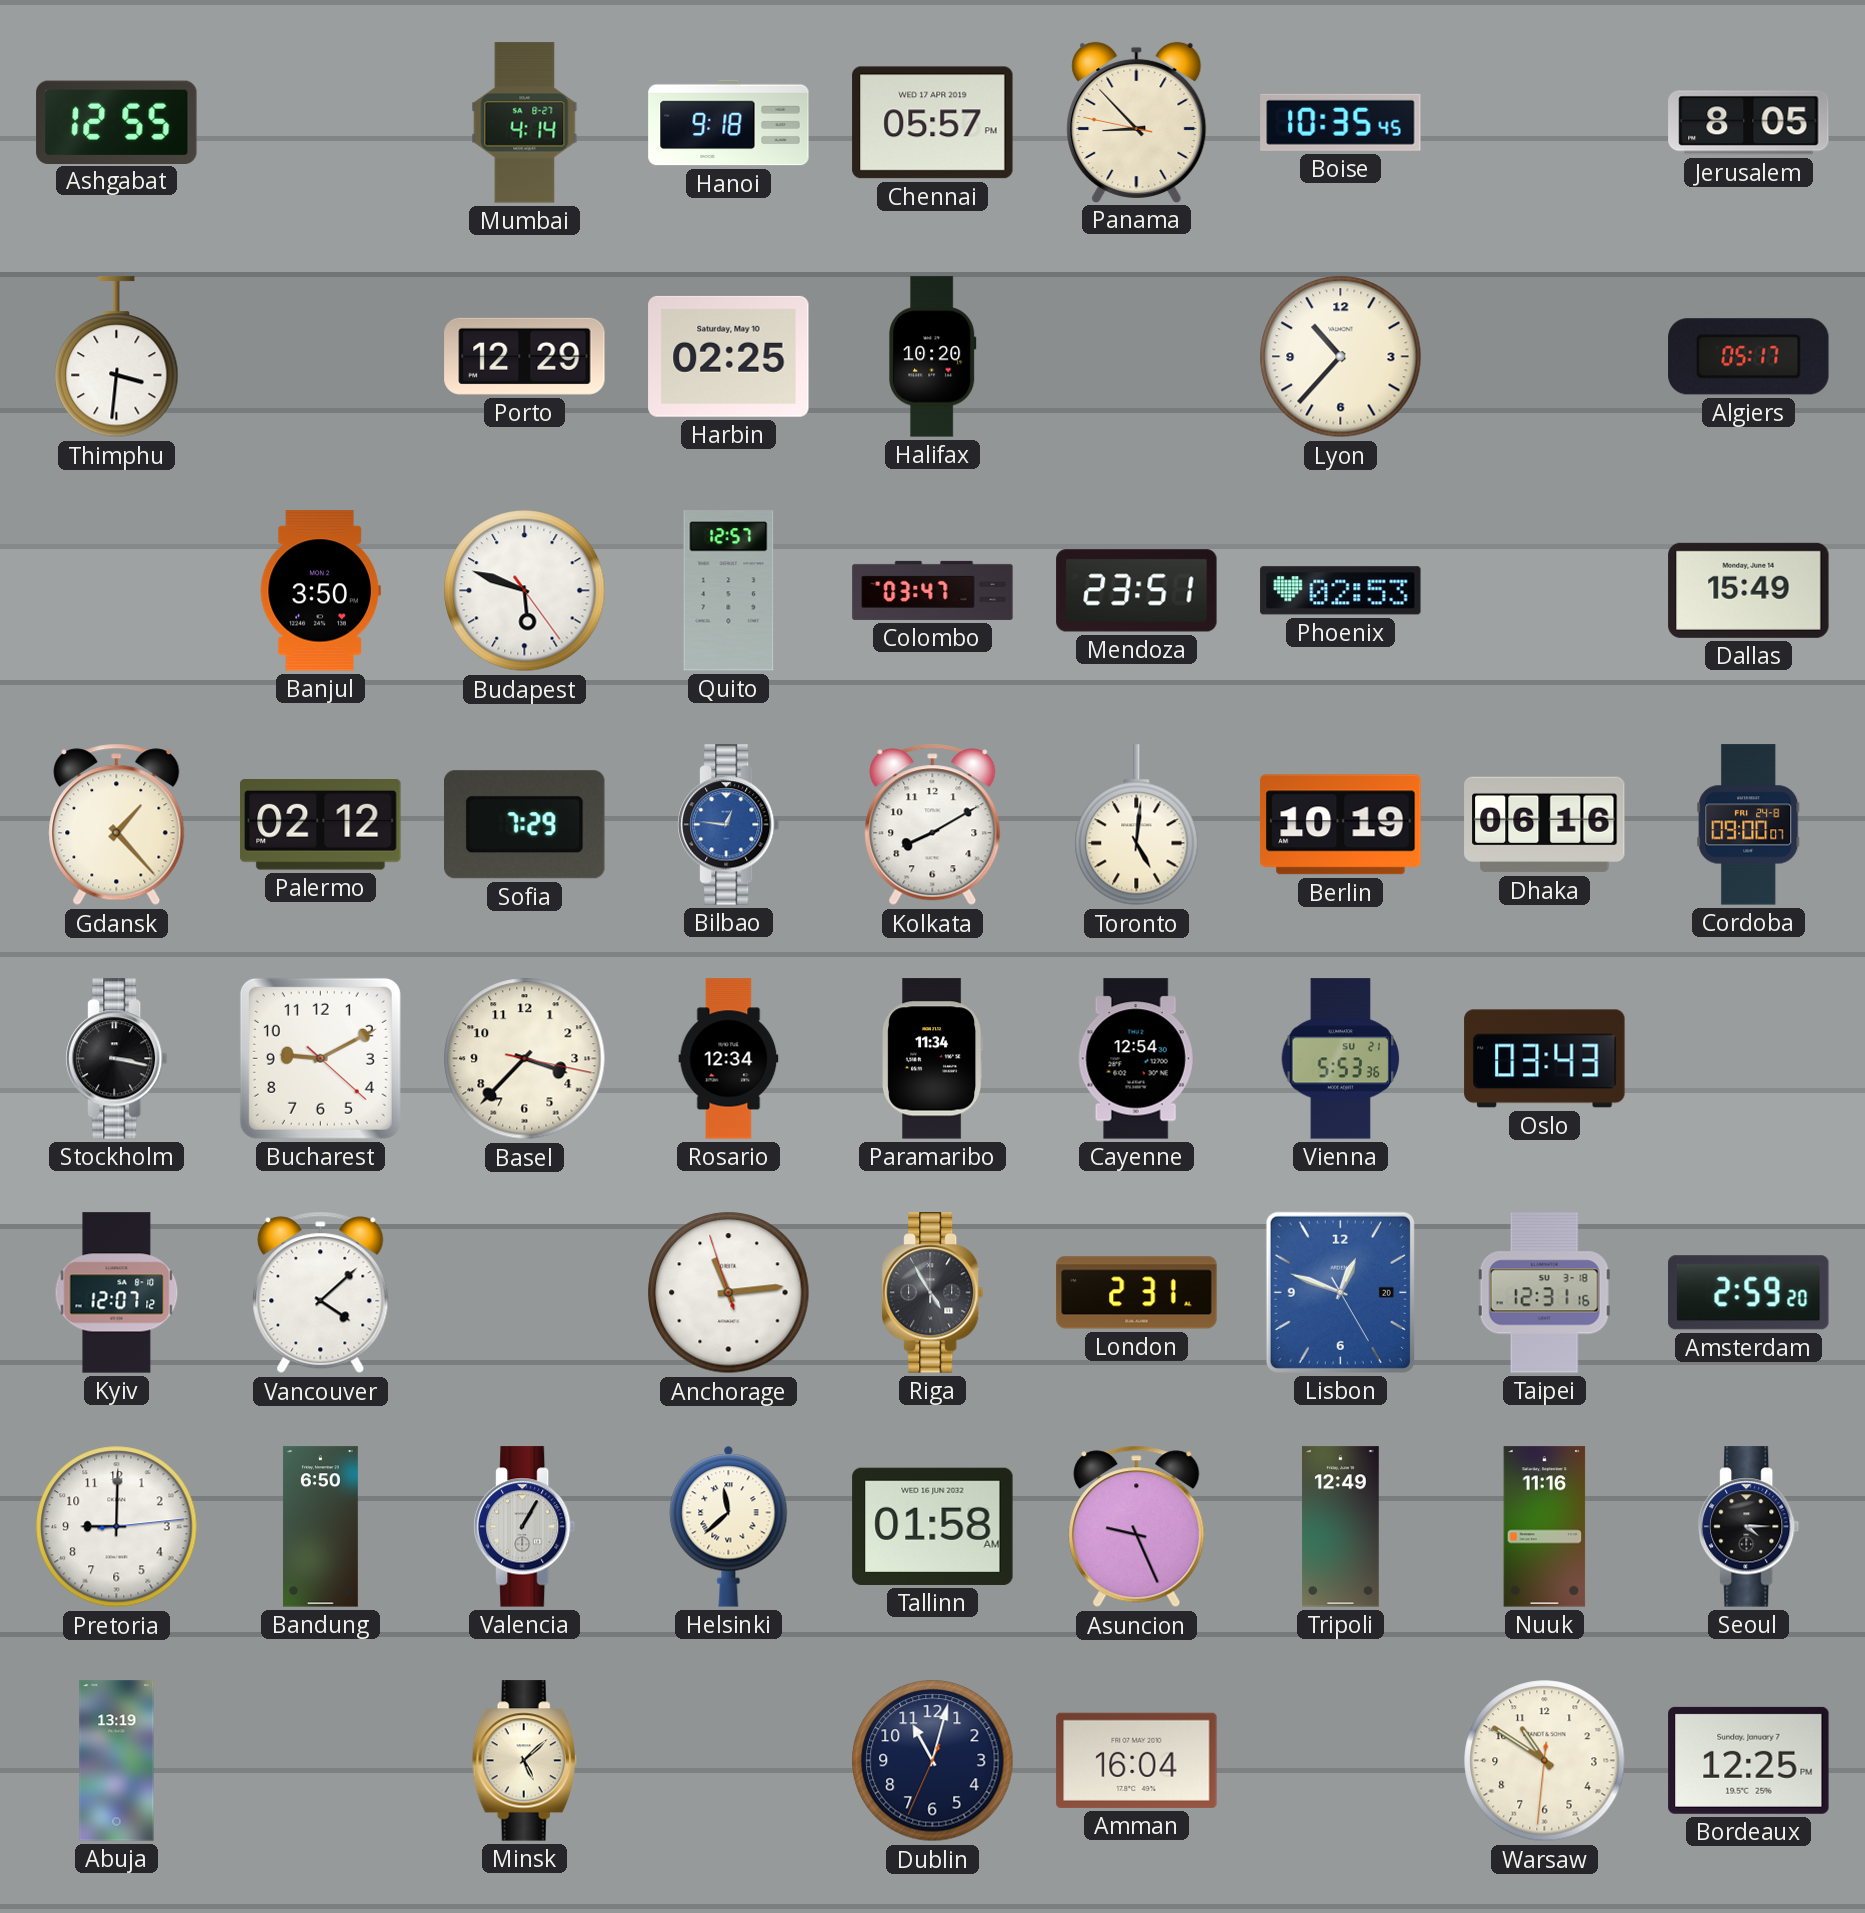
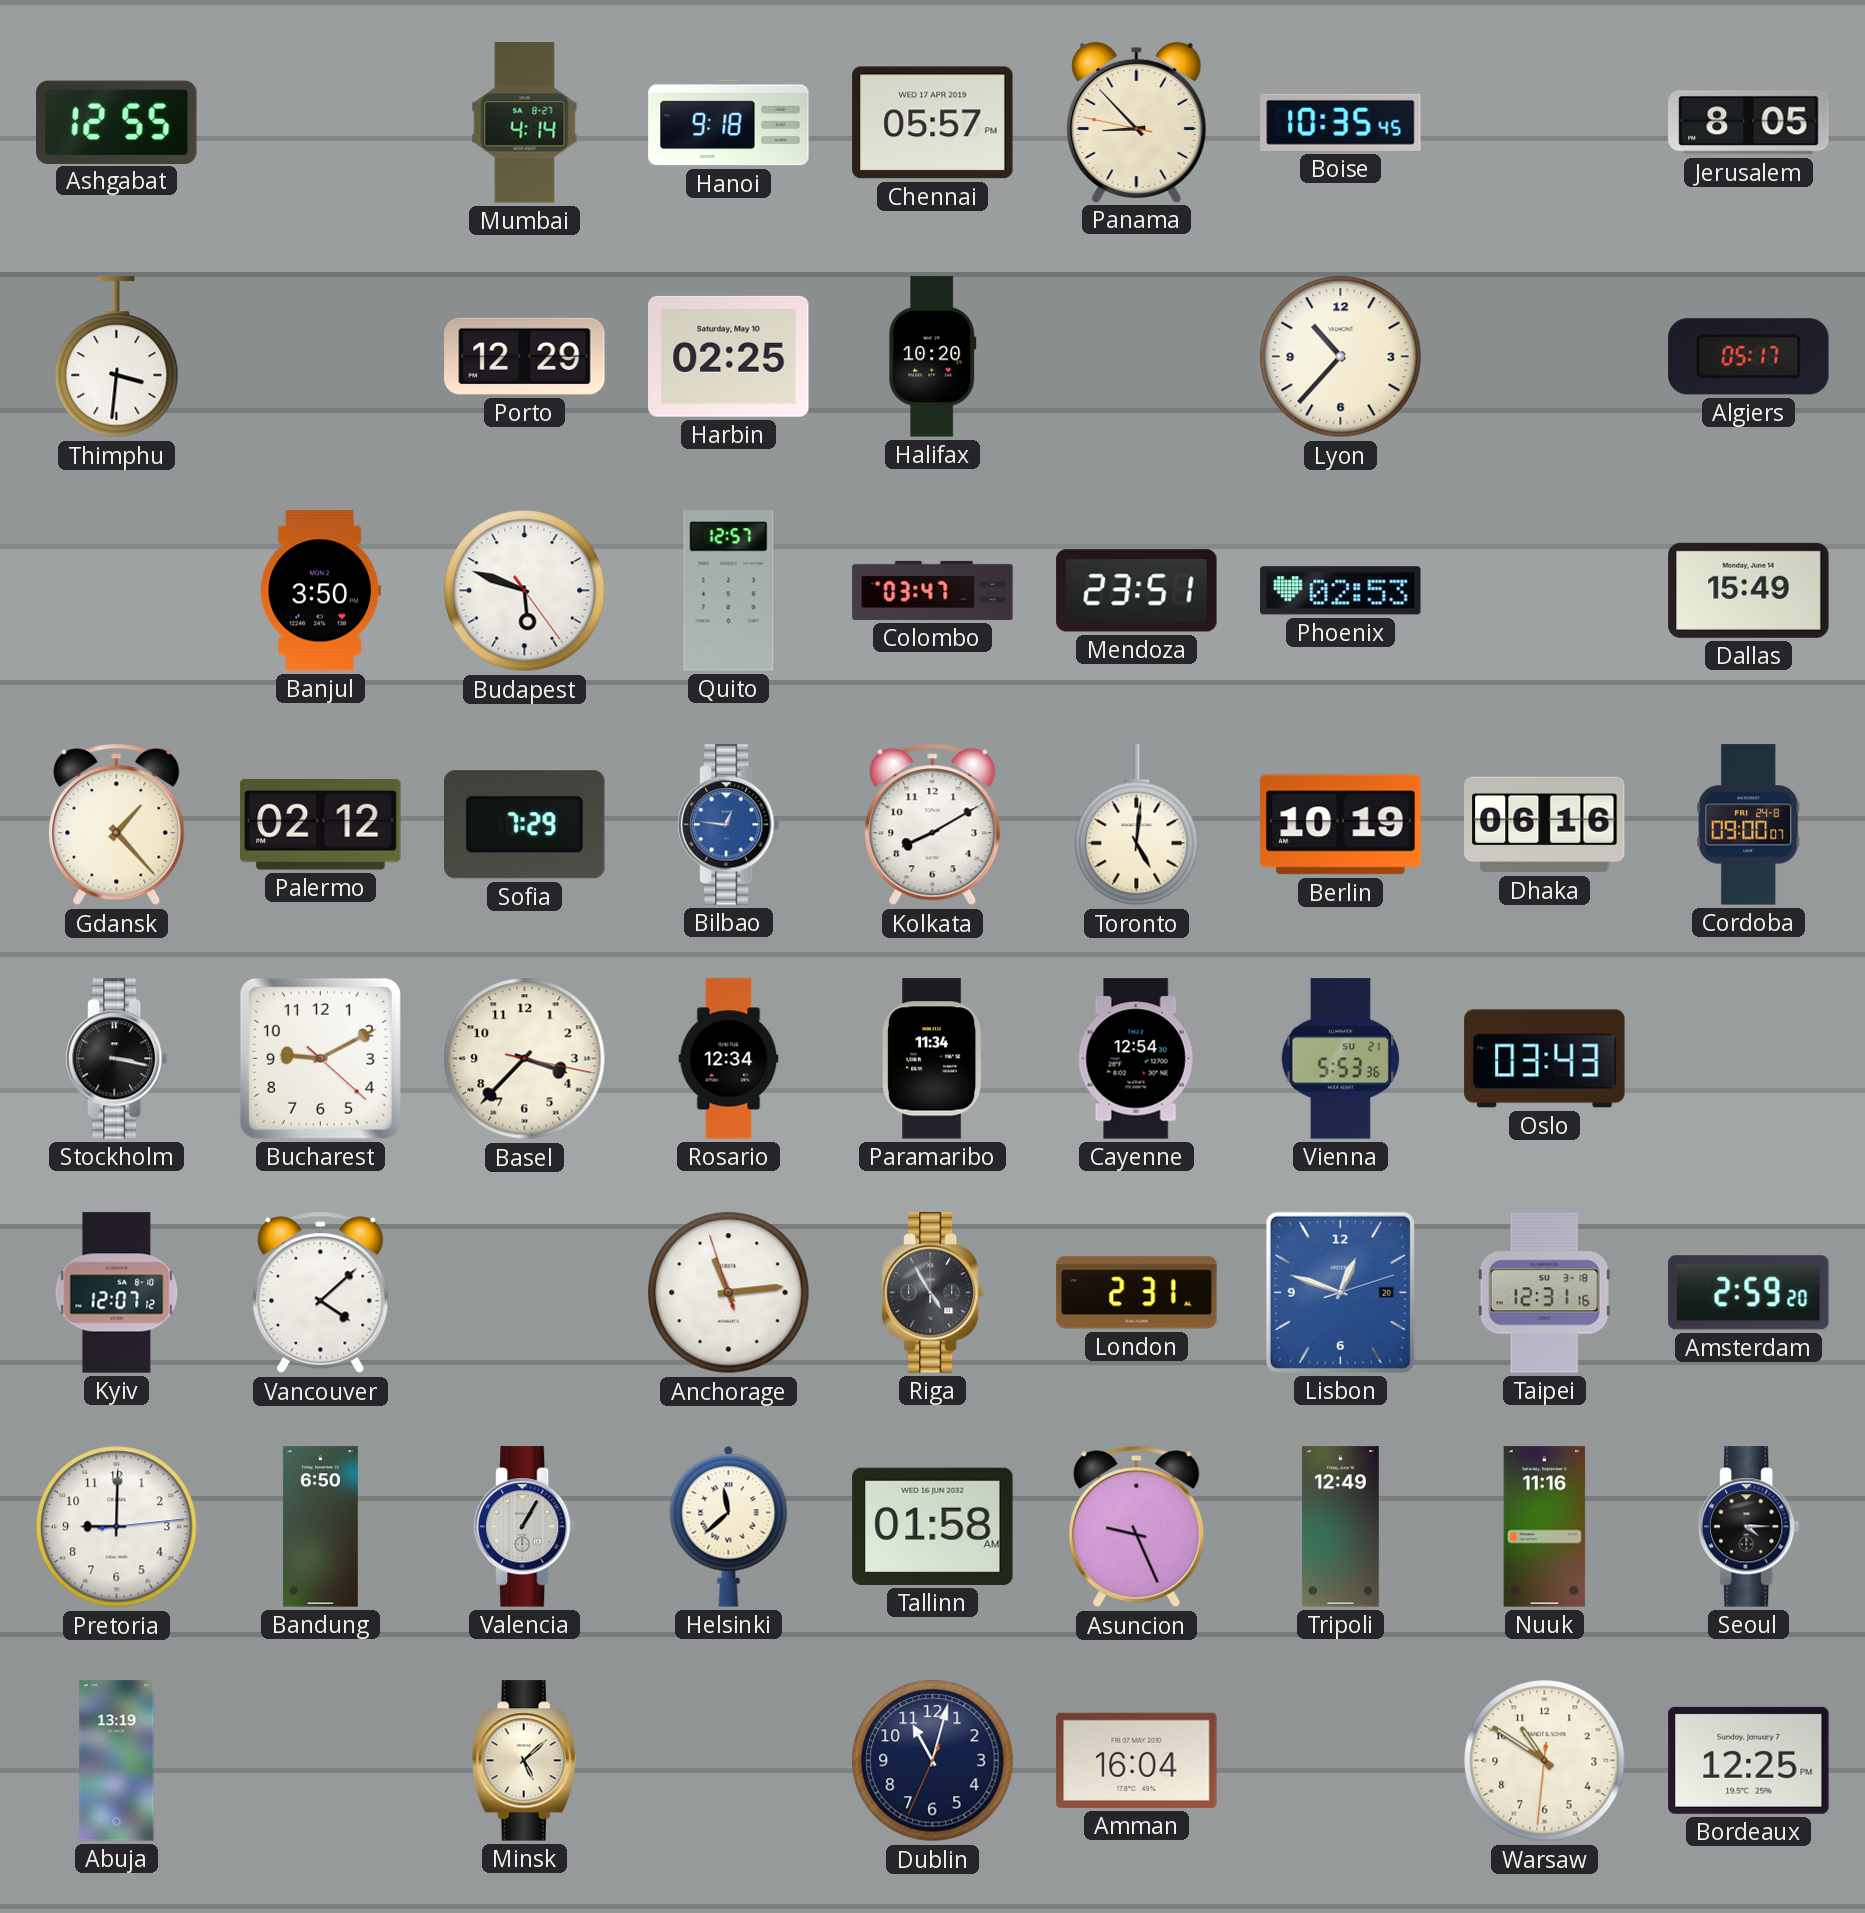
Lisbon: 12:48:25 -> 12:48:12 (1340, 1292)
